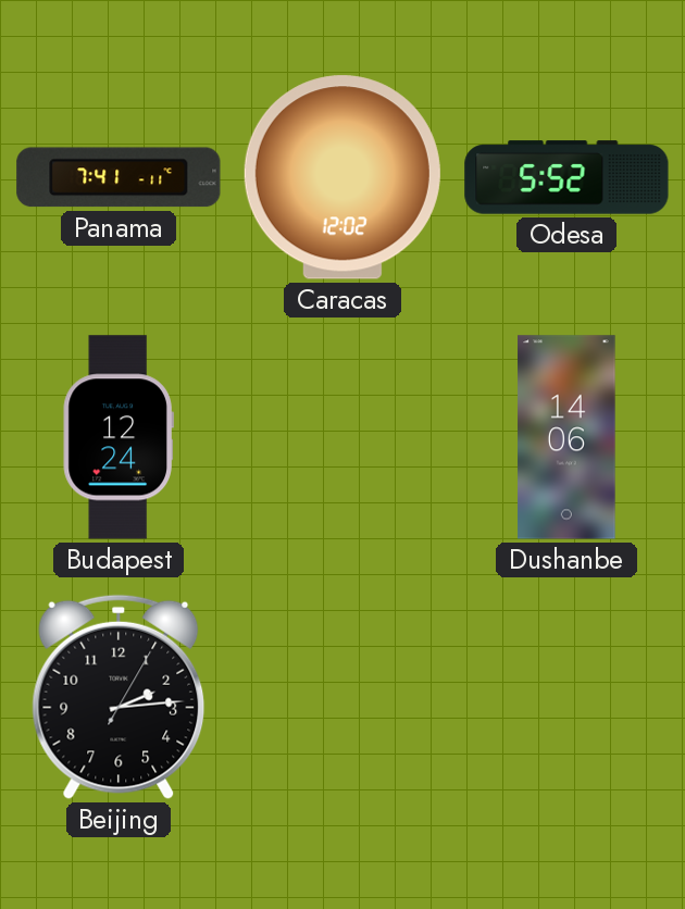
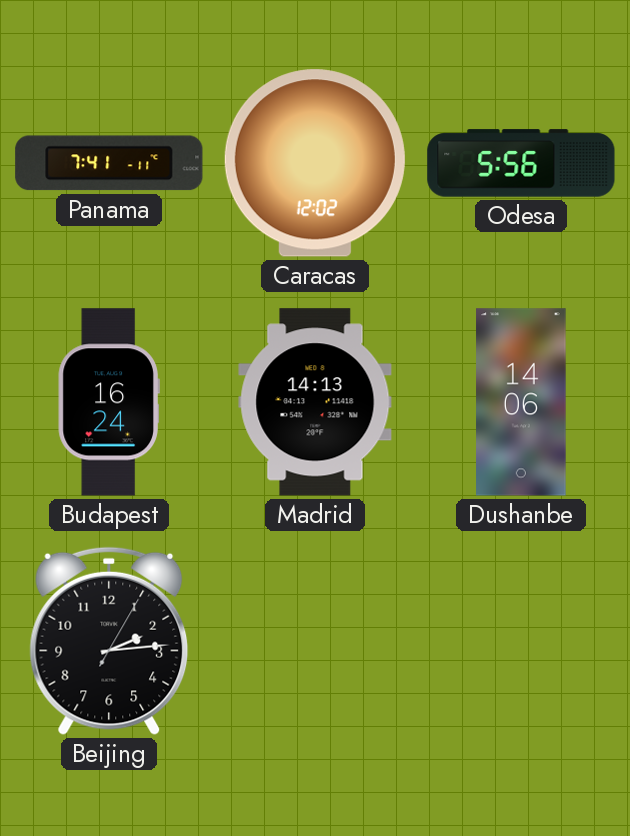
Odesa: 5:52 -> 5:56 (521, 163)
Budapest: 12:24 -> 16:24 (109, 402)
Madrid: none -> 14:13 (315, 402)
